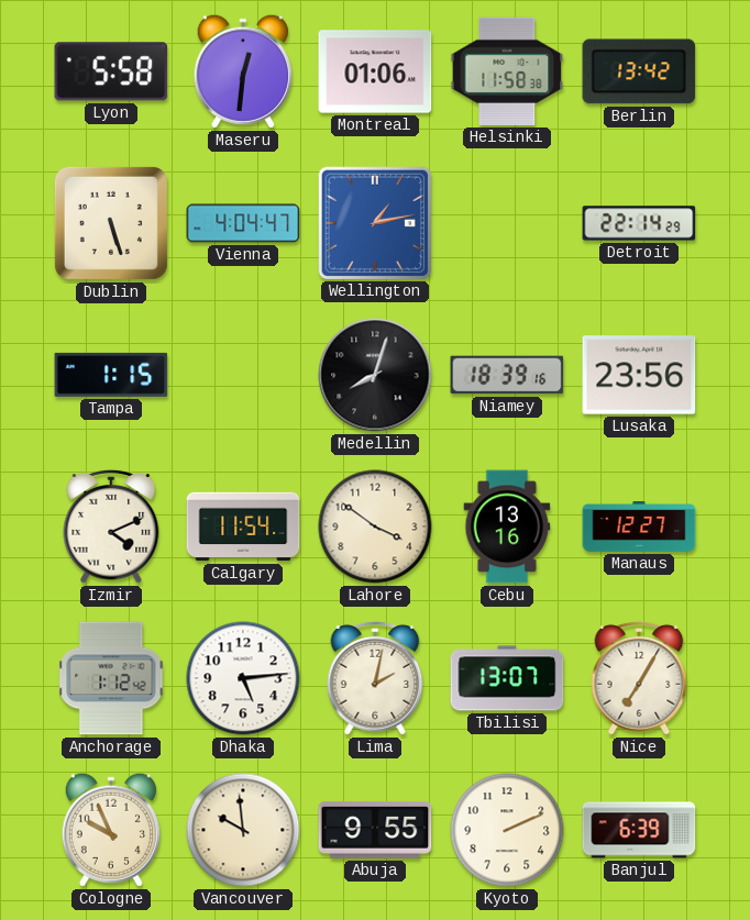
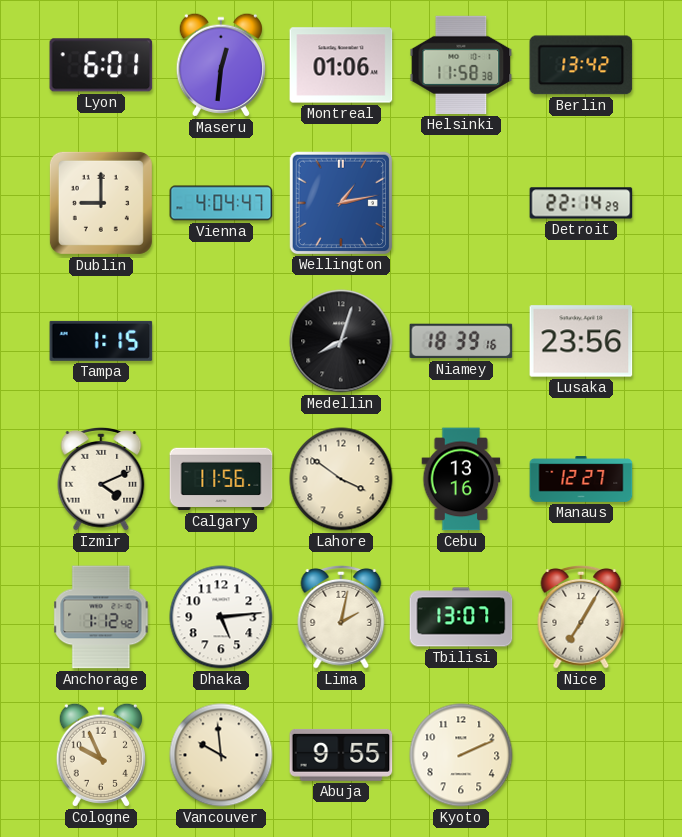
Lyon: 5:58 -> 6:01 (101, 65)
Dublin: 5:27 -> 9:00 (101, 203)
Calgary: 11:54 -> 11:56 (221, 479)
Banjul: 6:39 -> none (639, 830)
